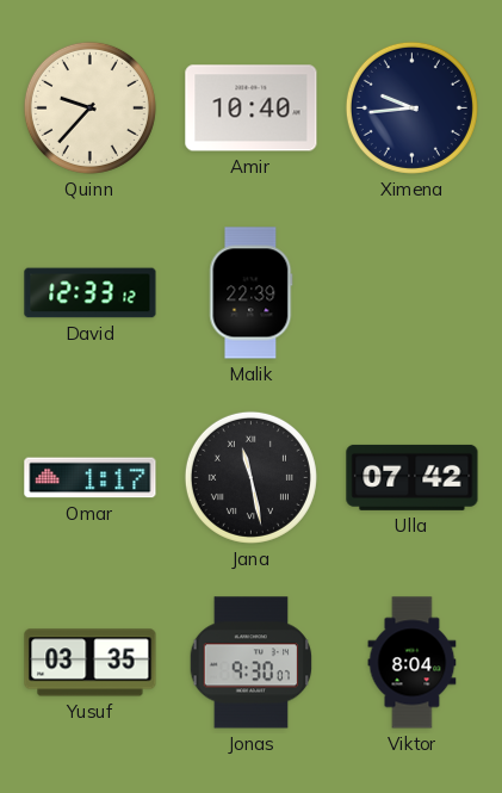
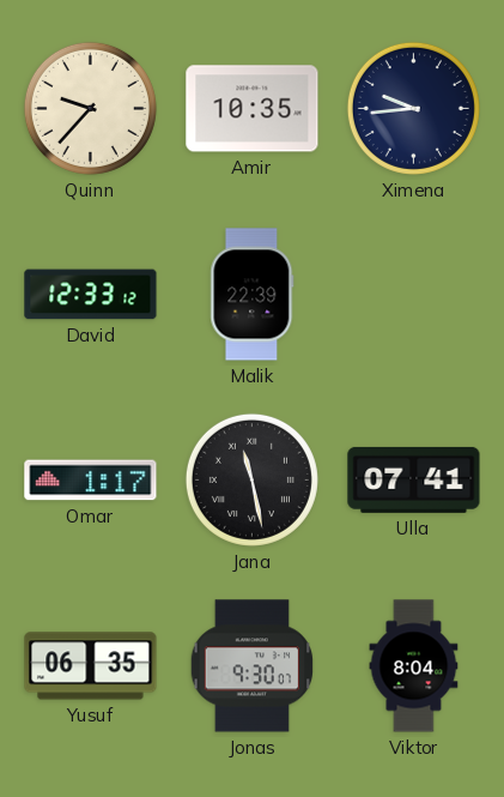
Amir: 10:40 -> 10:35 (253, 109)
Ulla: 07:42 -> 07:41 (414, 479)
Yusuf: 03:35 -> 06:35 (91, 666)
